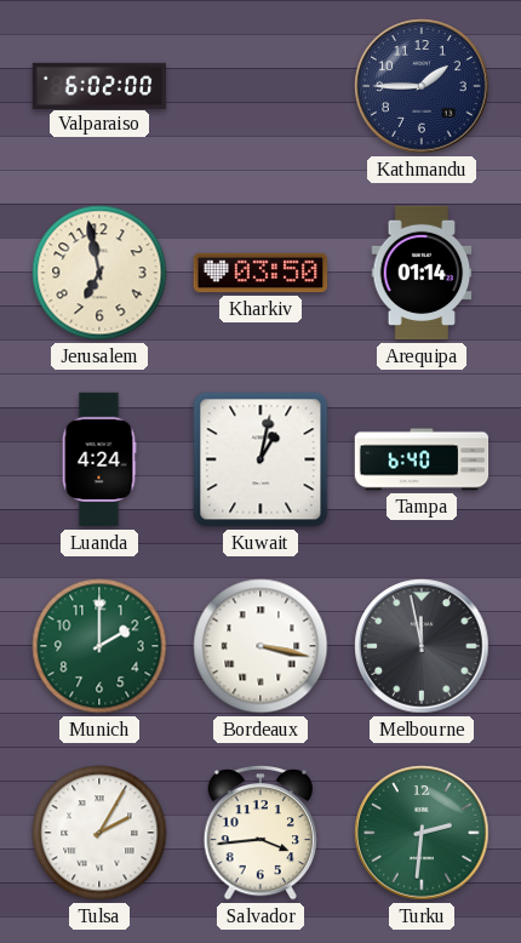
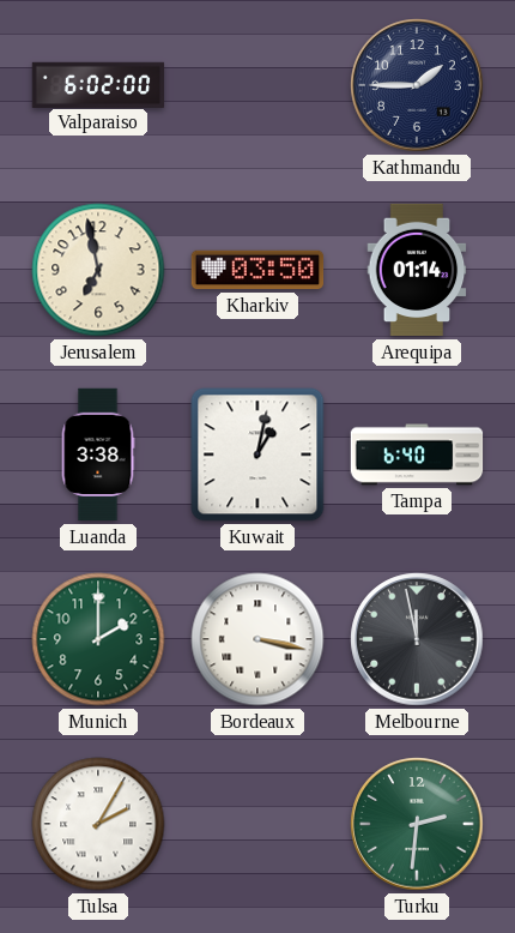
Luanda: 4:24 -> 3:38 (98, 455)
Salvador: 3:44 -> none (260, 833)
